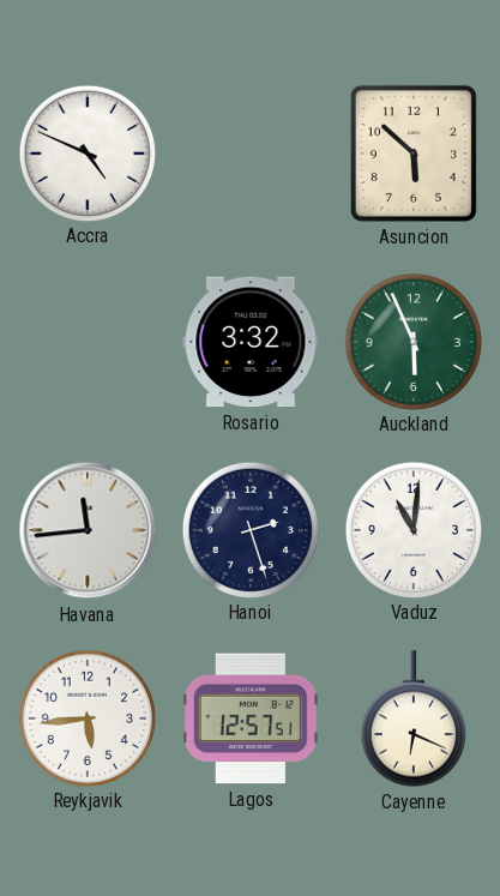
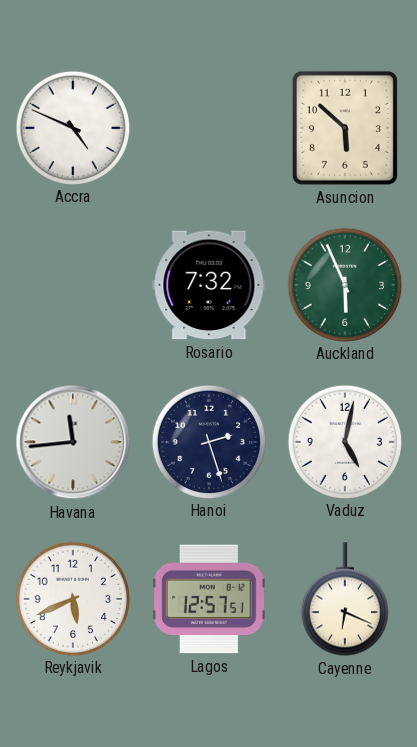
Rosario: 3:32 -> 7:32 (209, 285)
Vaduz: 11:01 -> 5:02 (344, 441)
Reykjavik: 5:44 -> 5:41 (72, 598)
